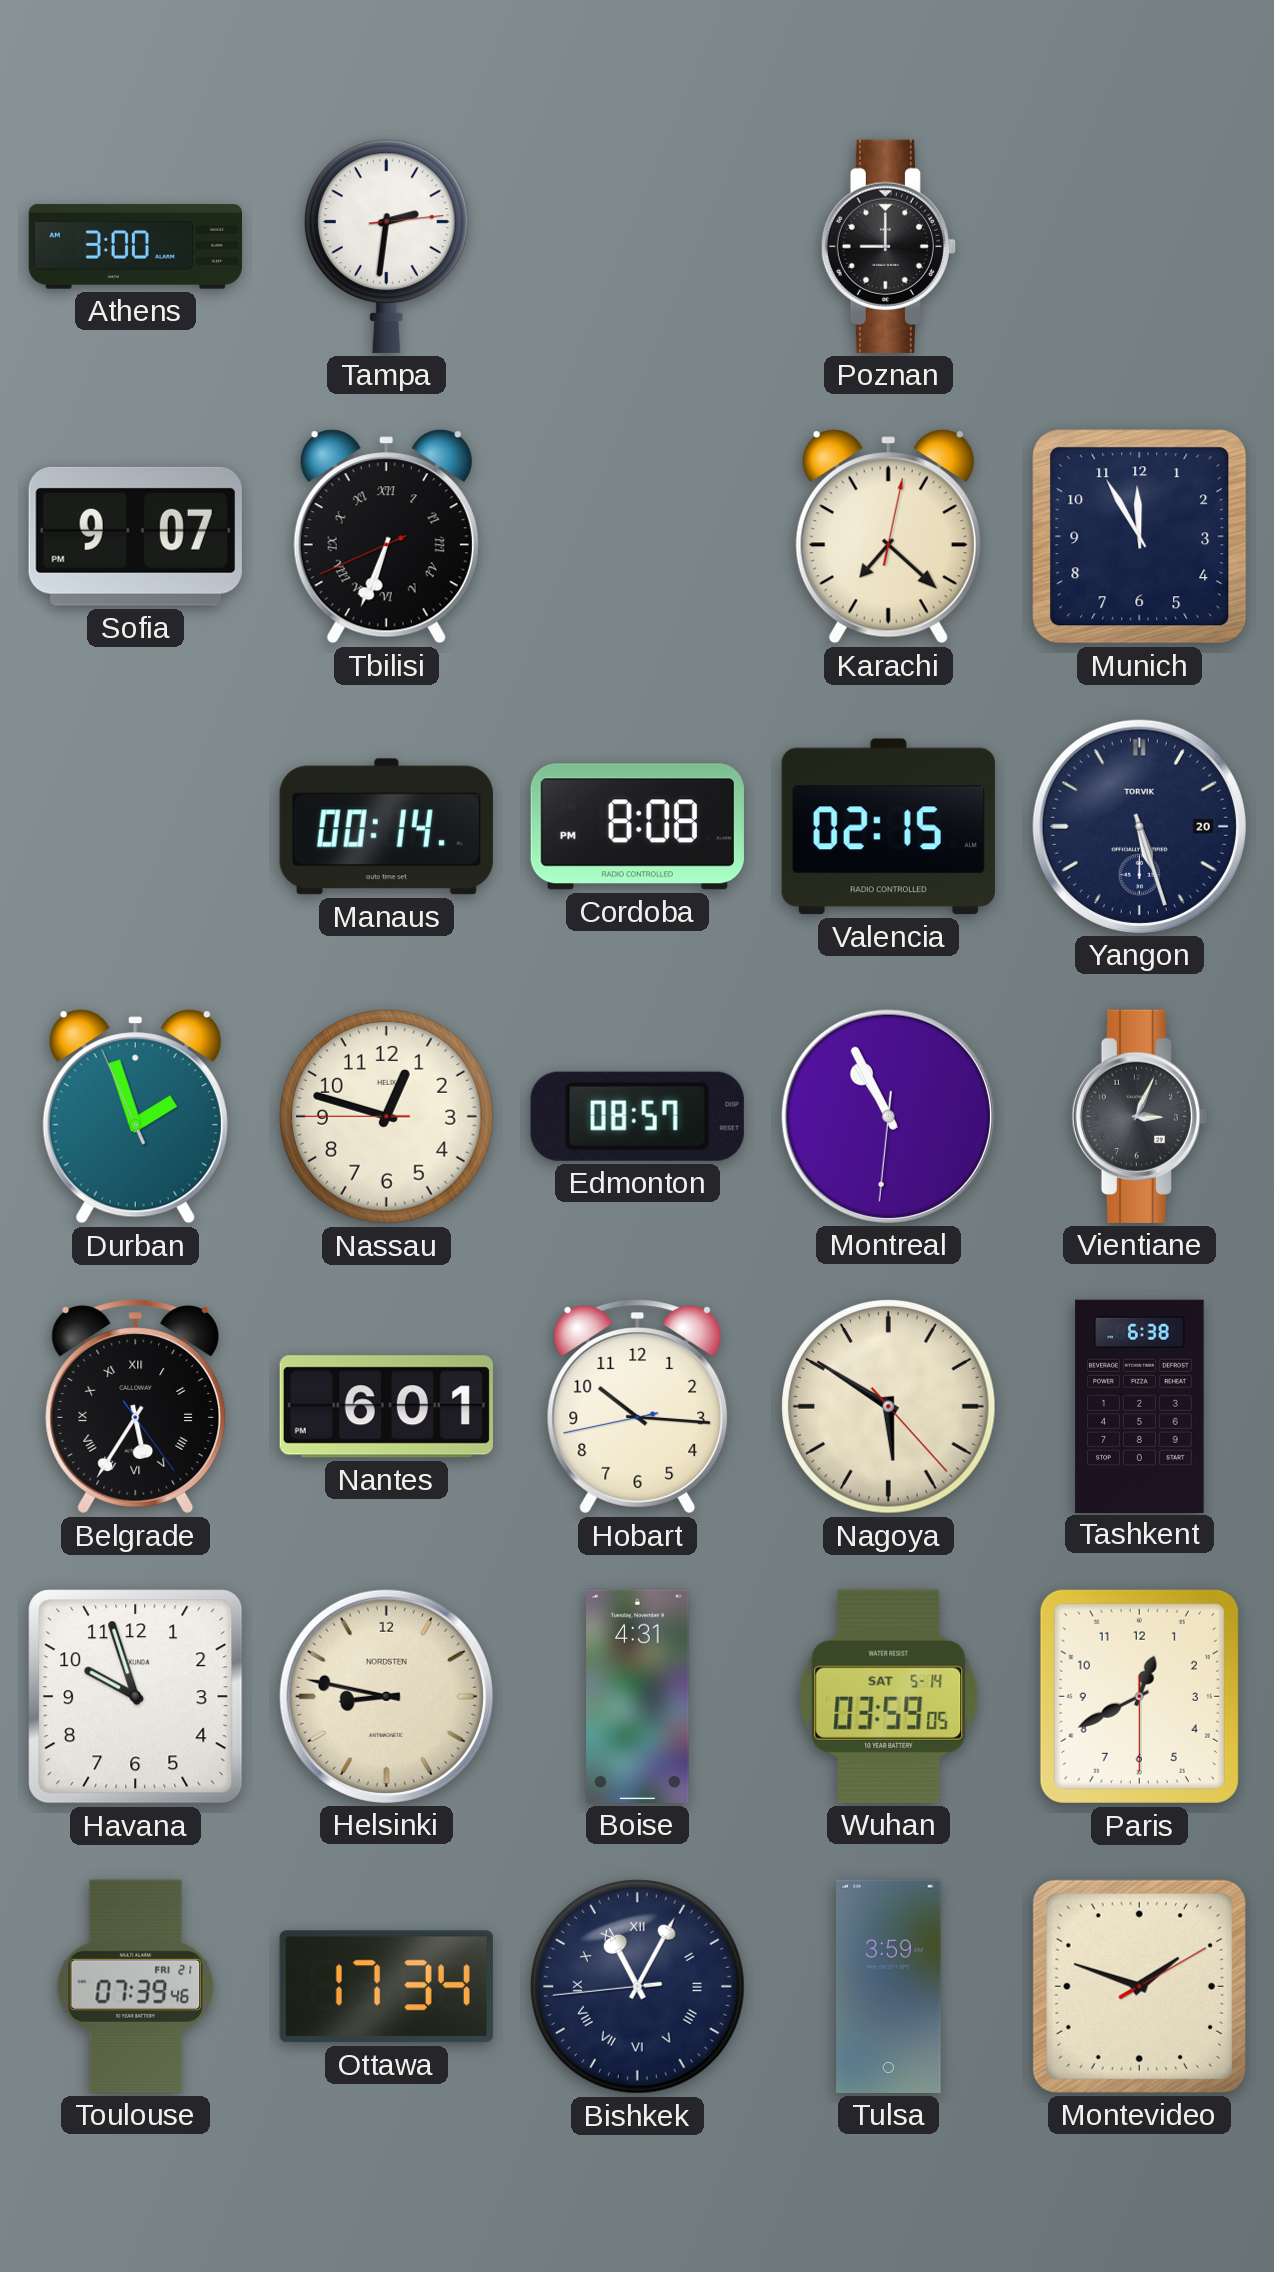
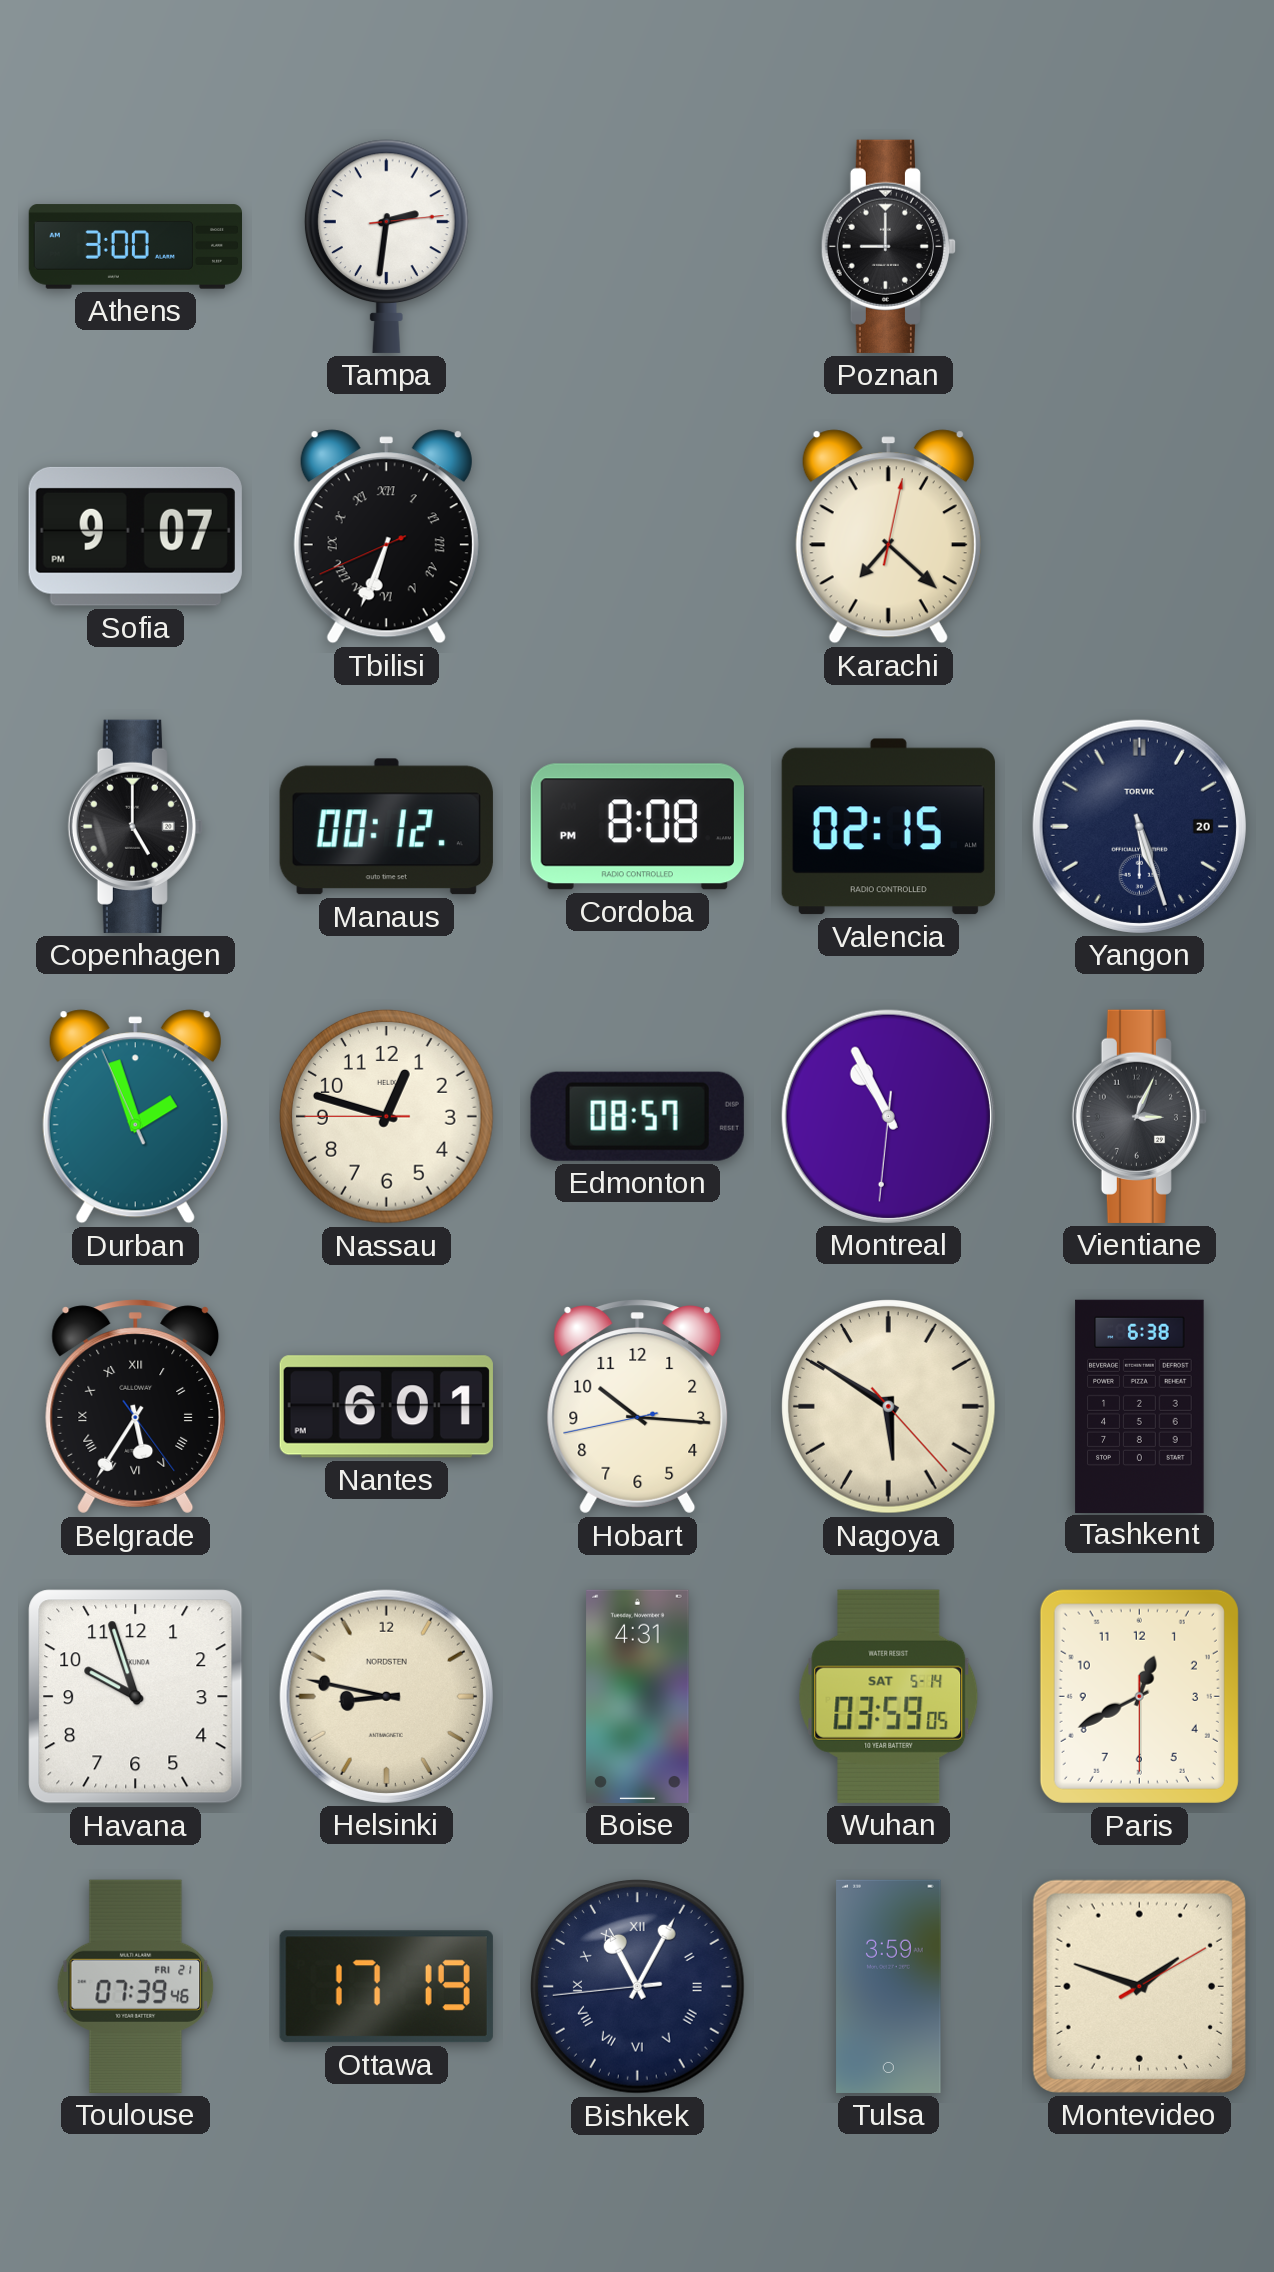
Munich: 11:55 -> none (1140, 537)
Copenhagen: none -> 5:00 (135, 826)
Manaus: 00:14 -> 00:12 (386, 827)
Ottawa: 17:34 -> 17:19 (386, 1987)
